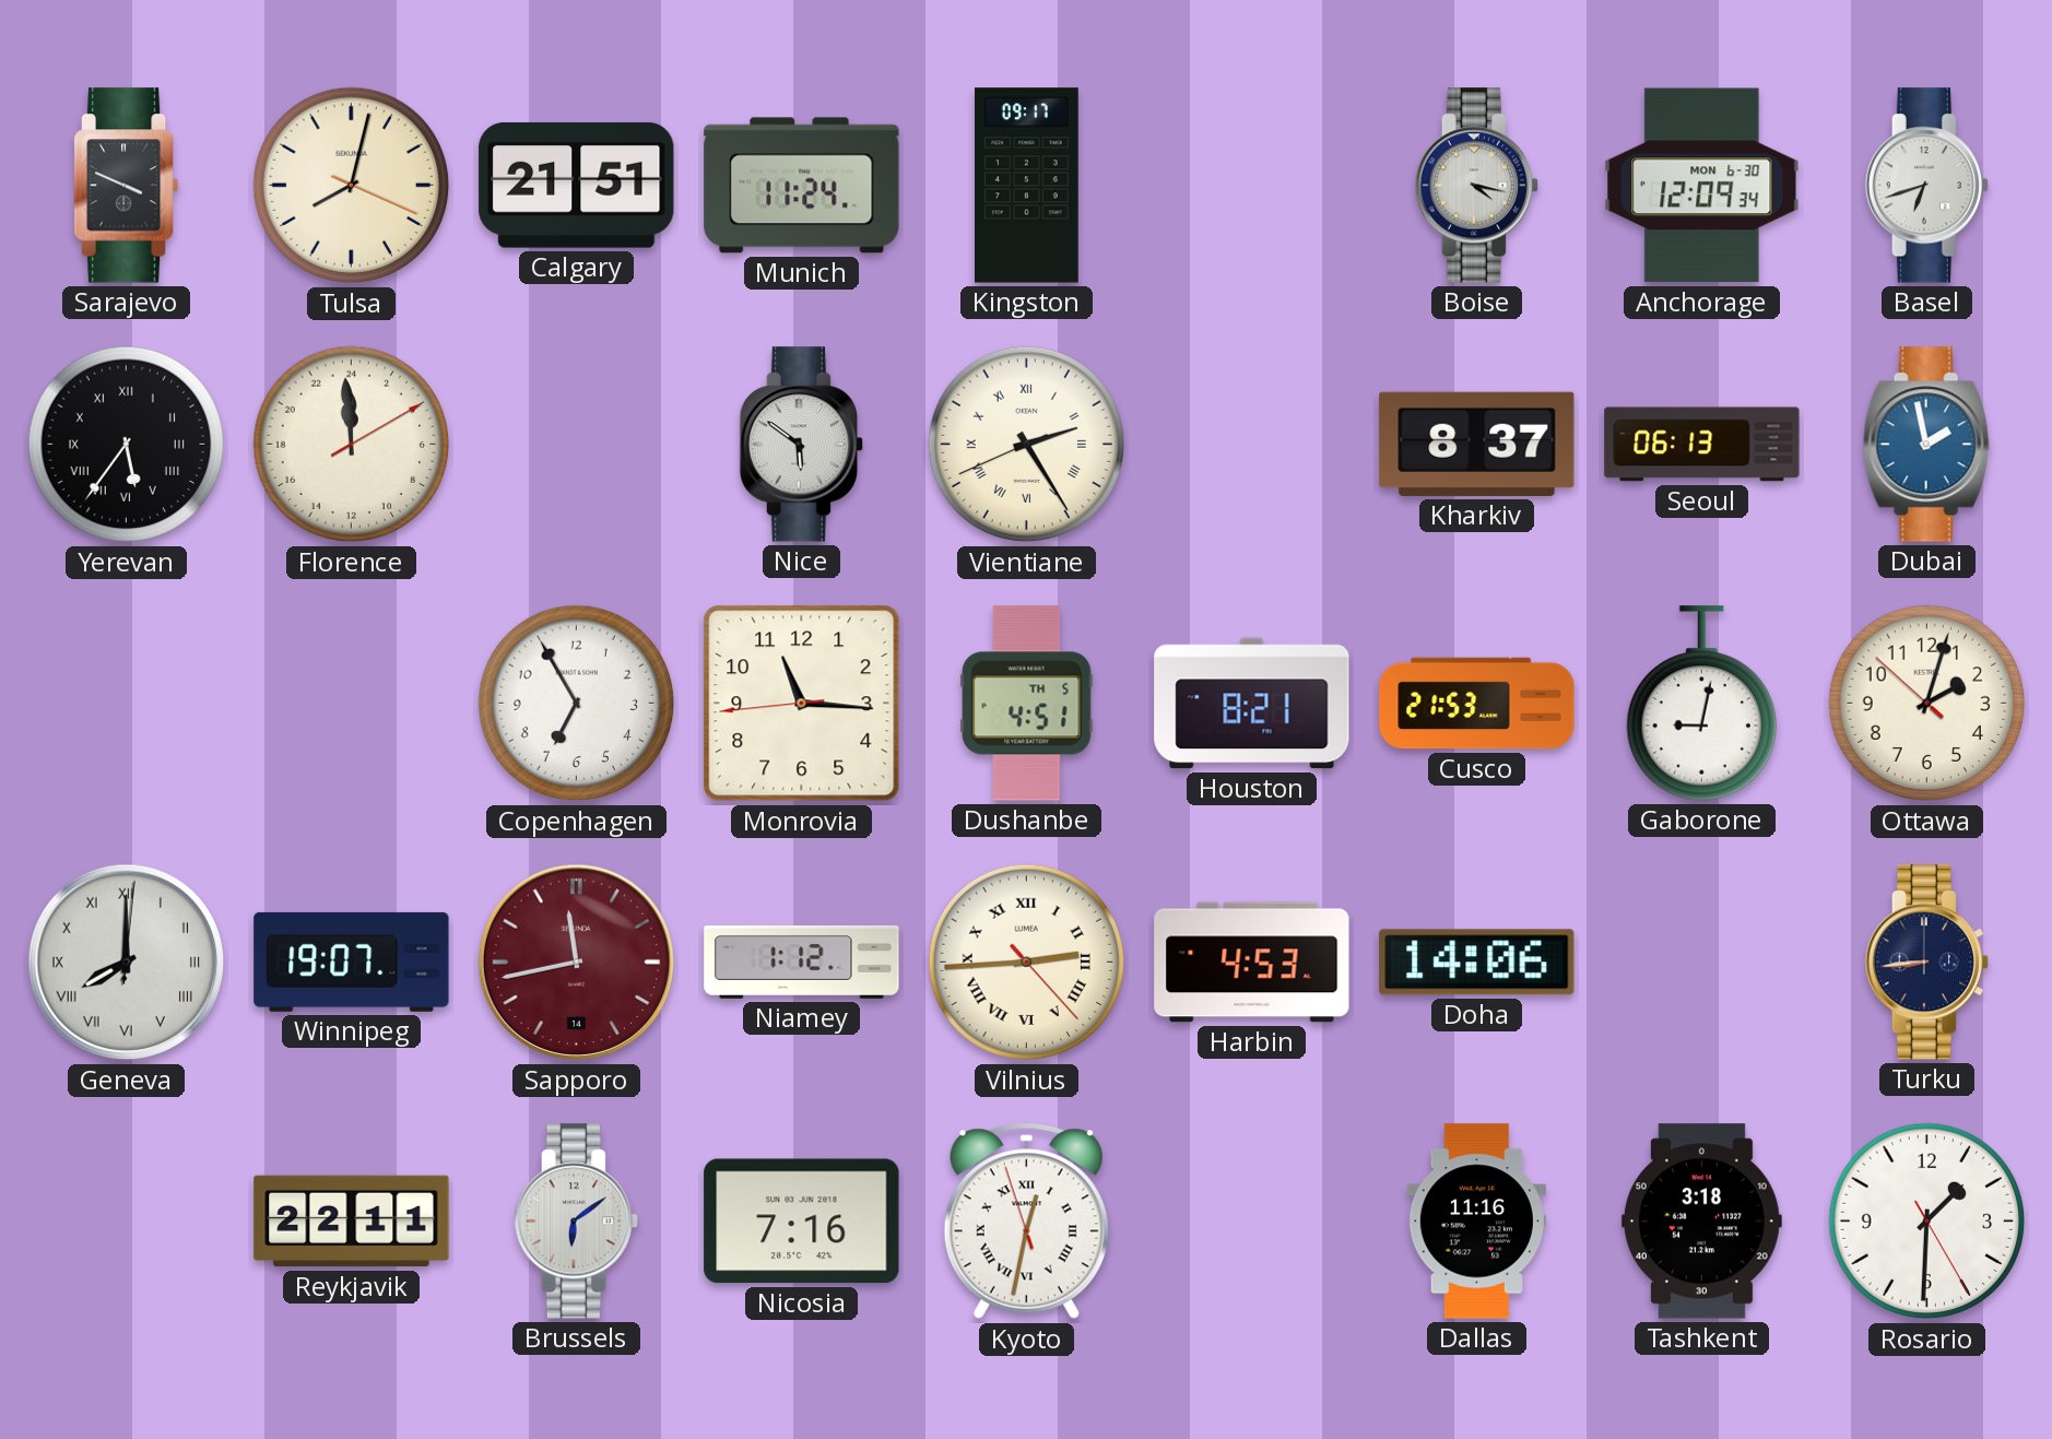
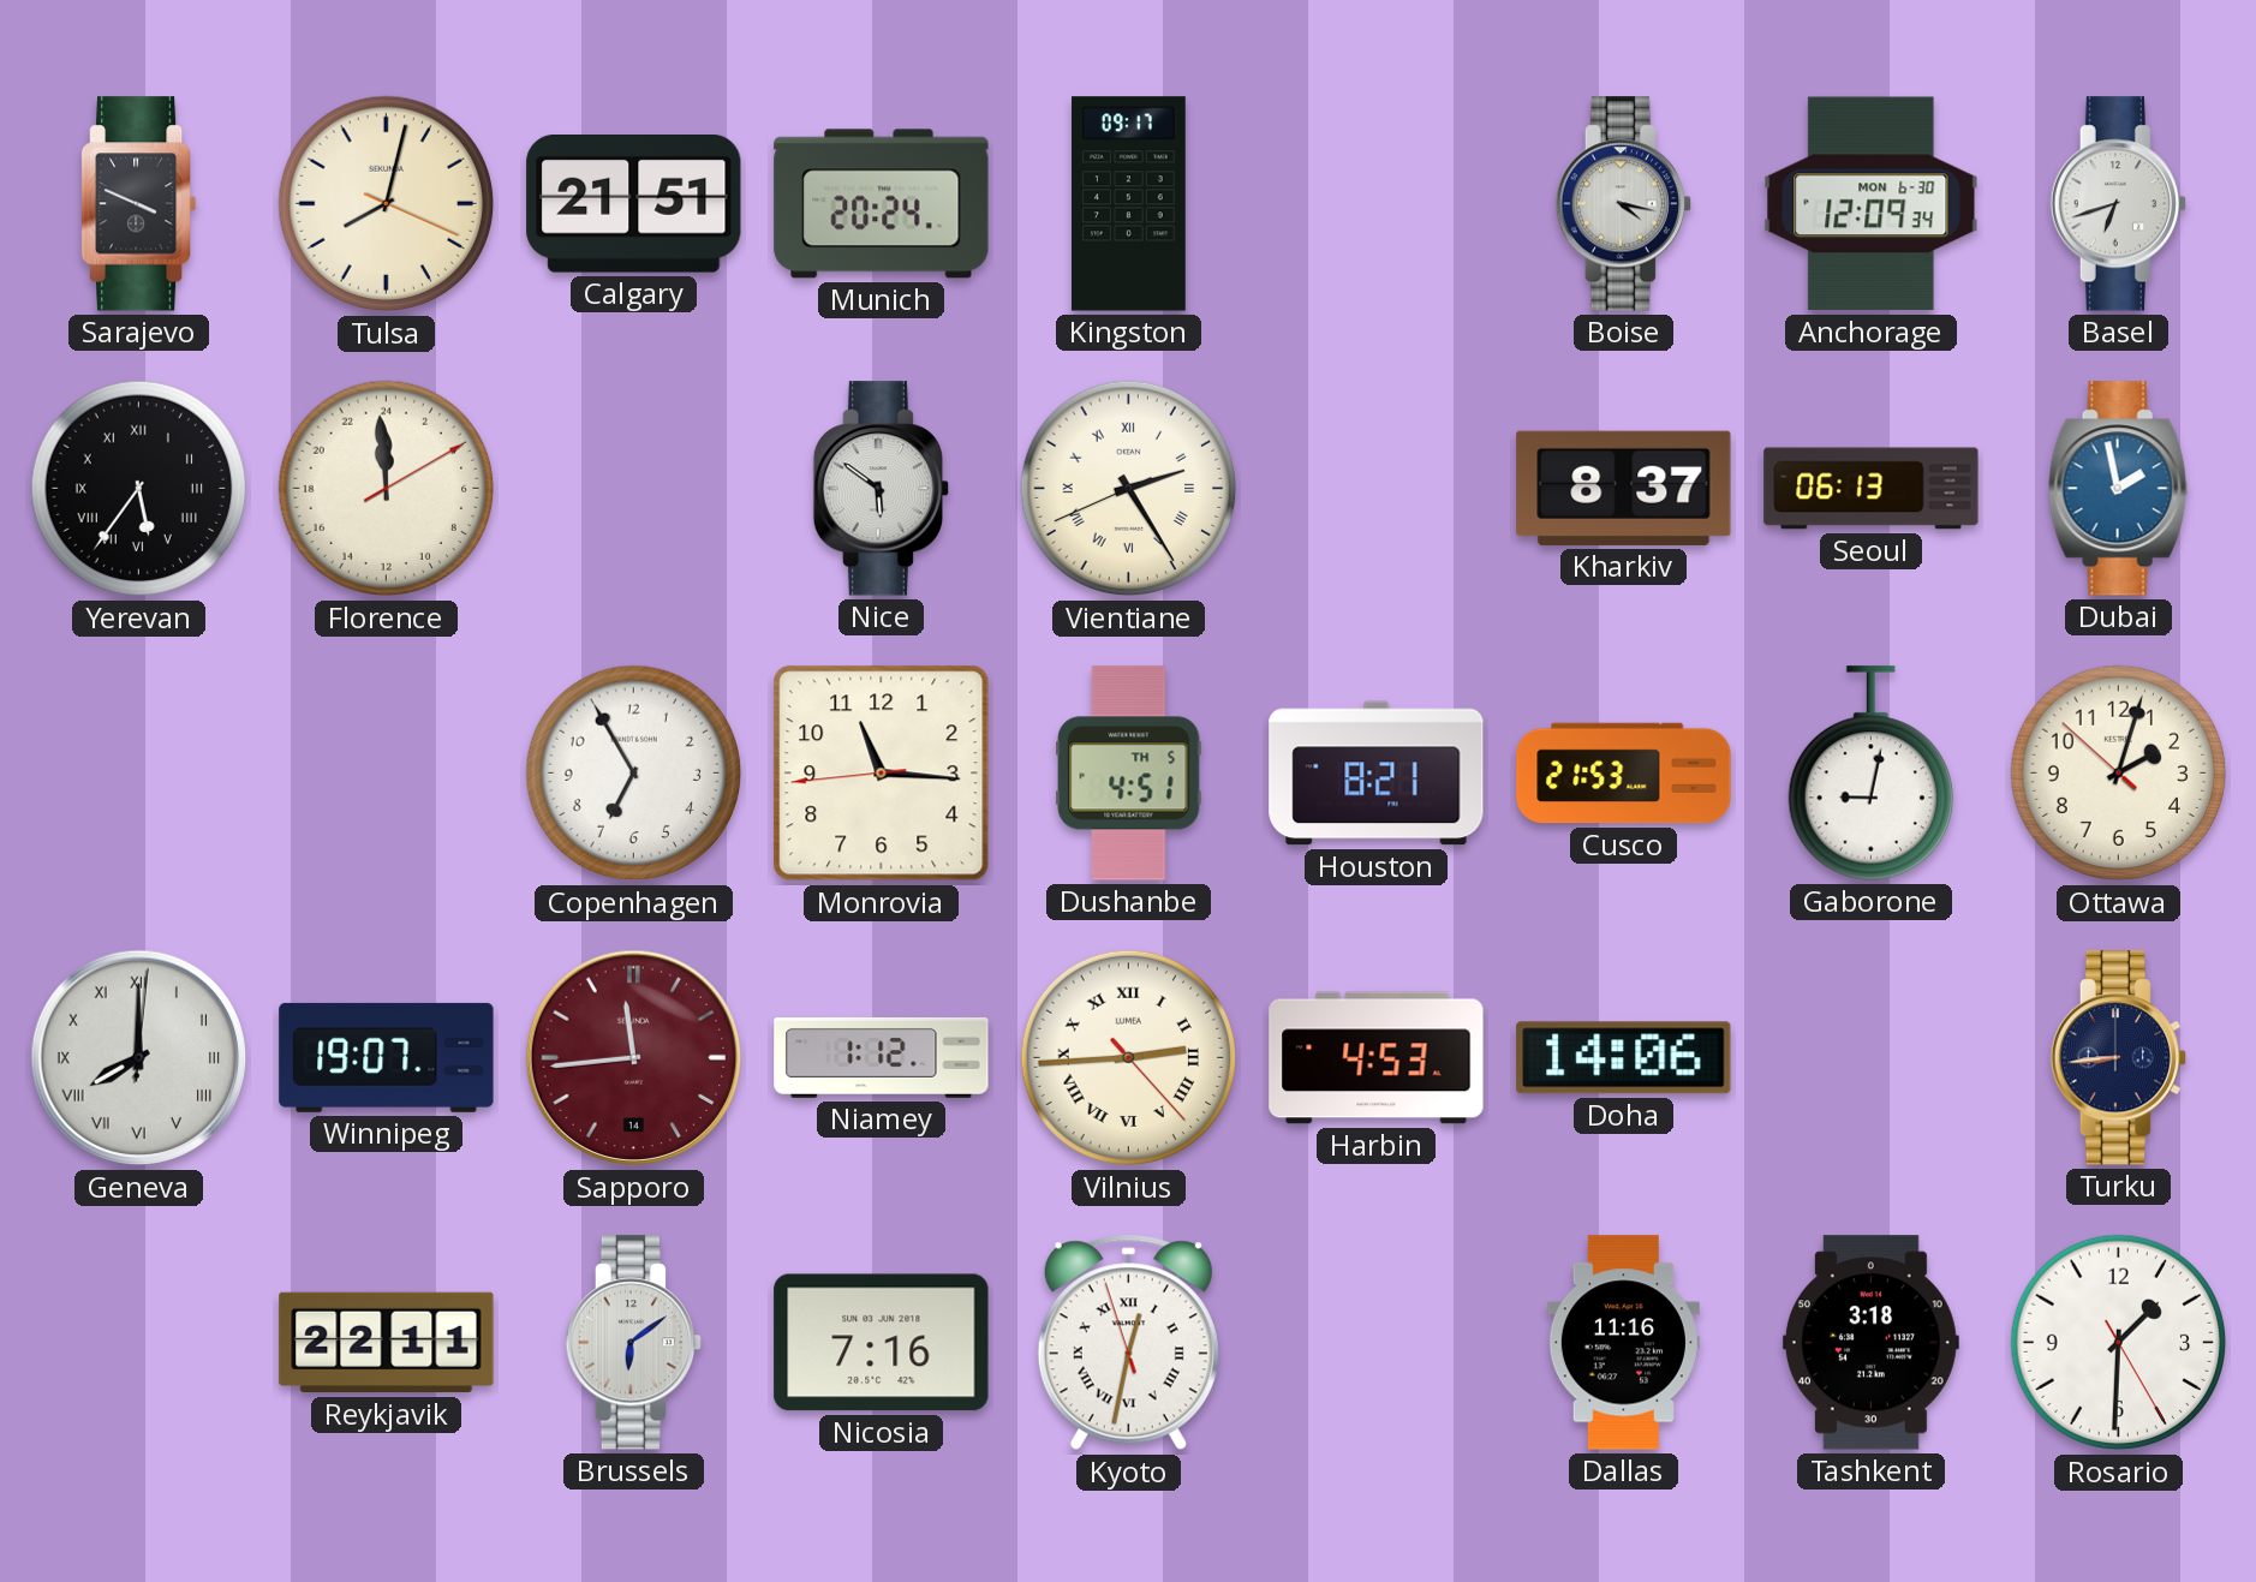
Munich: 11:24 -> 20:24 (882, 204)
Sapporo: 11:43 -> 11:44 (634, 1058)
